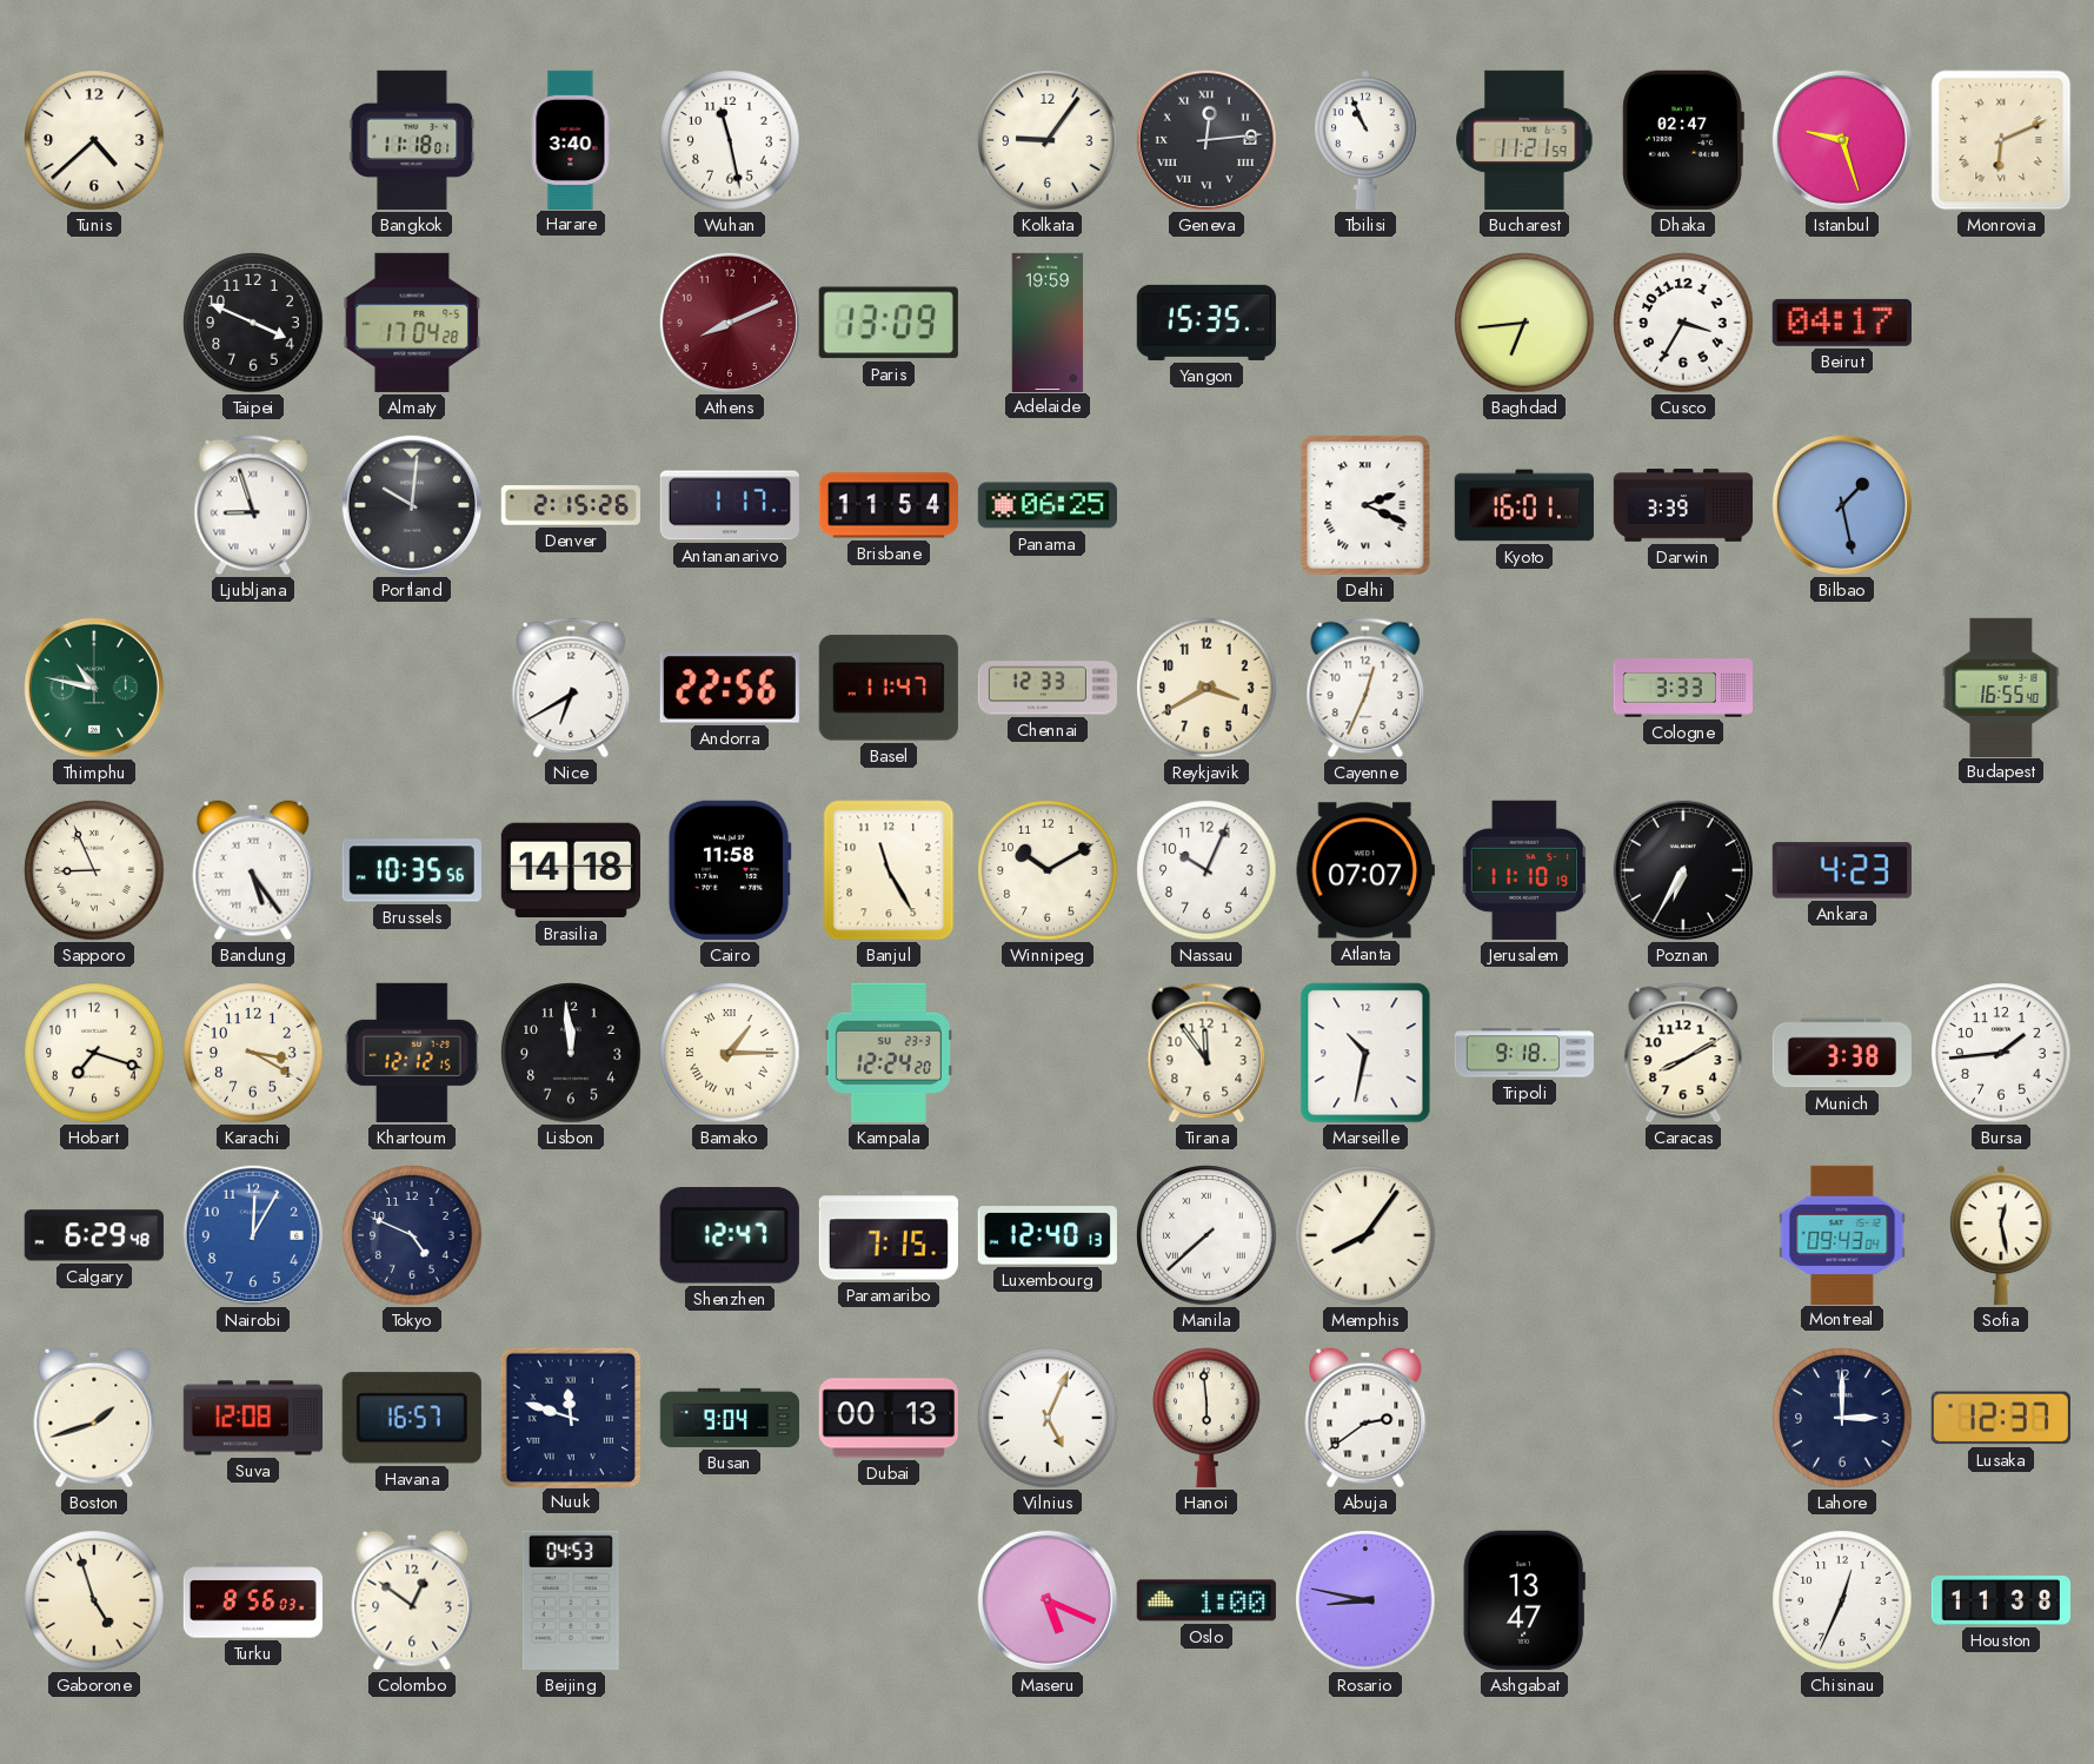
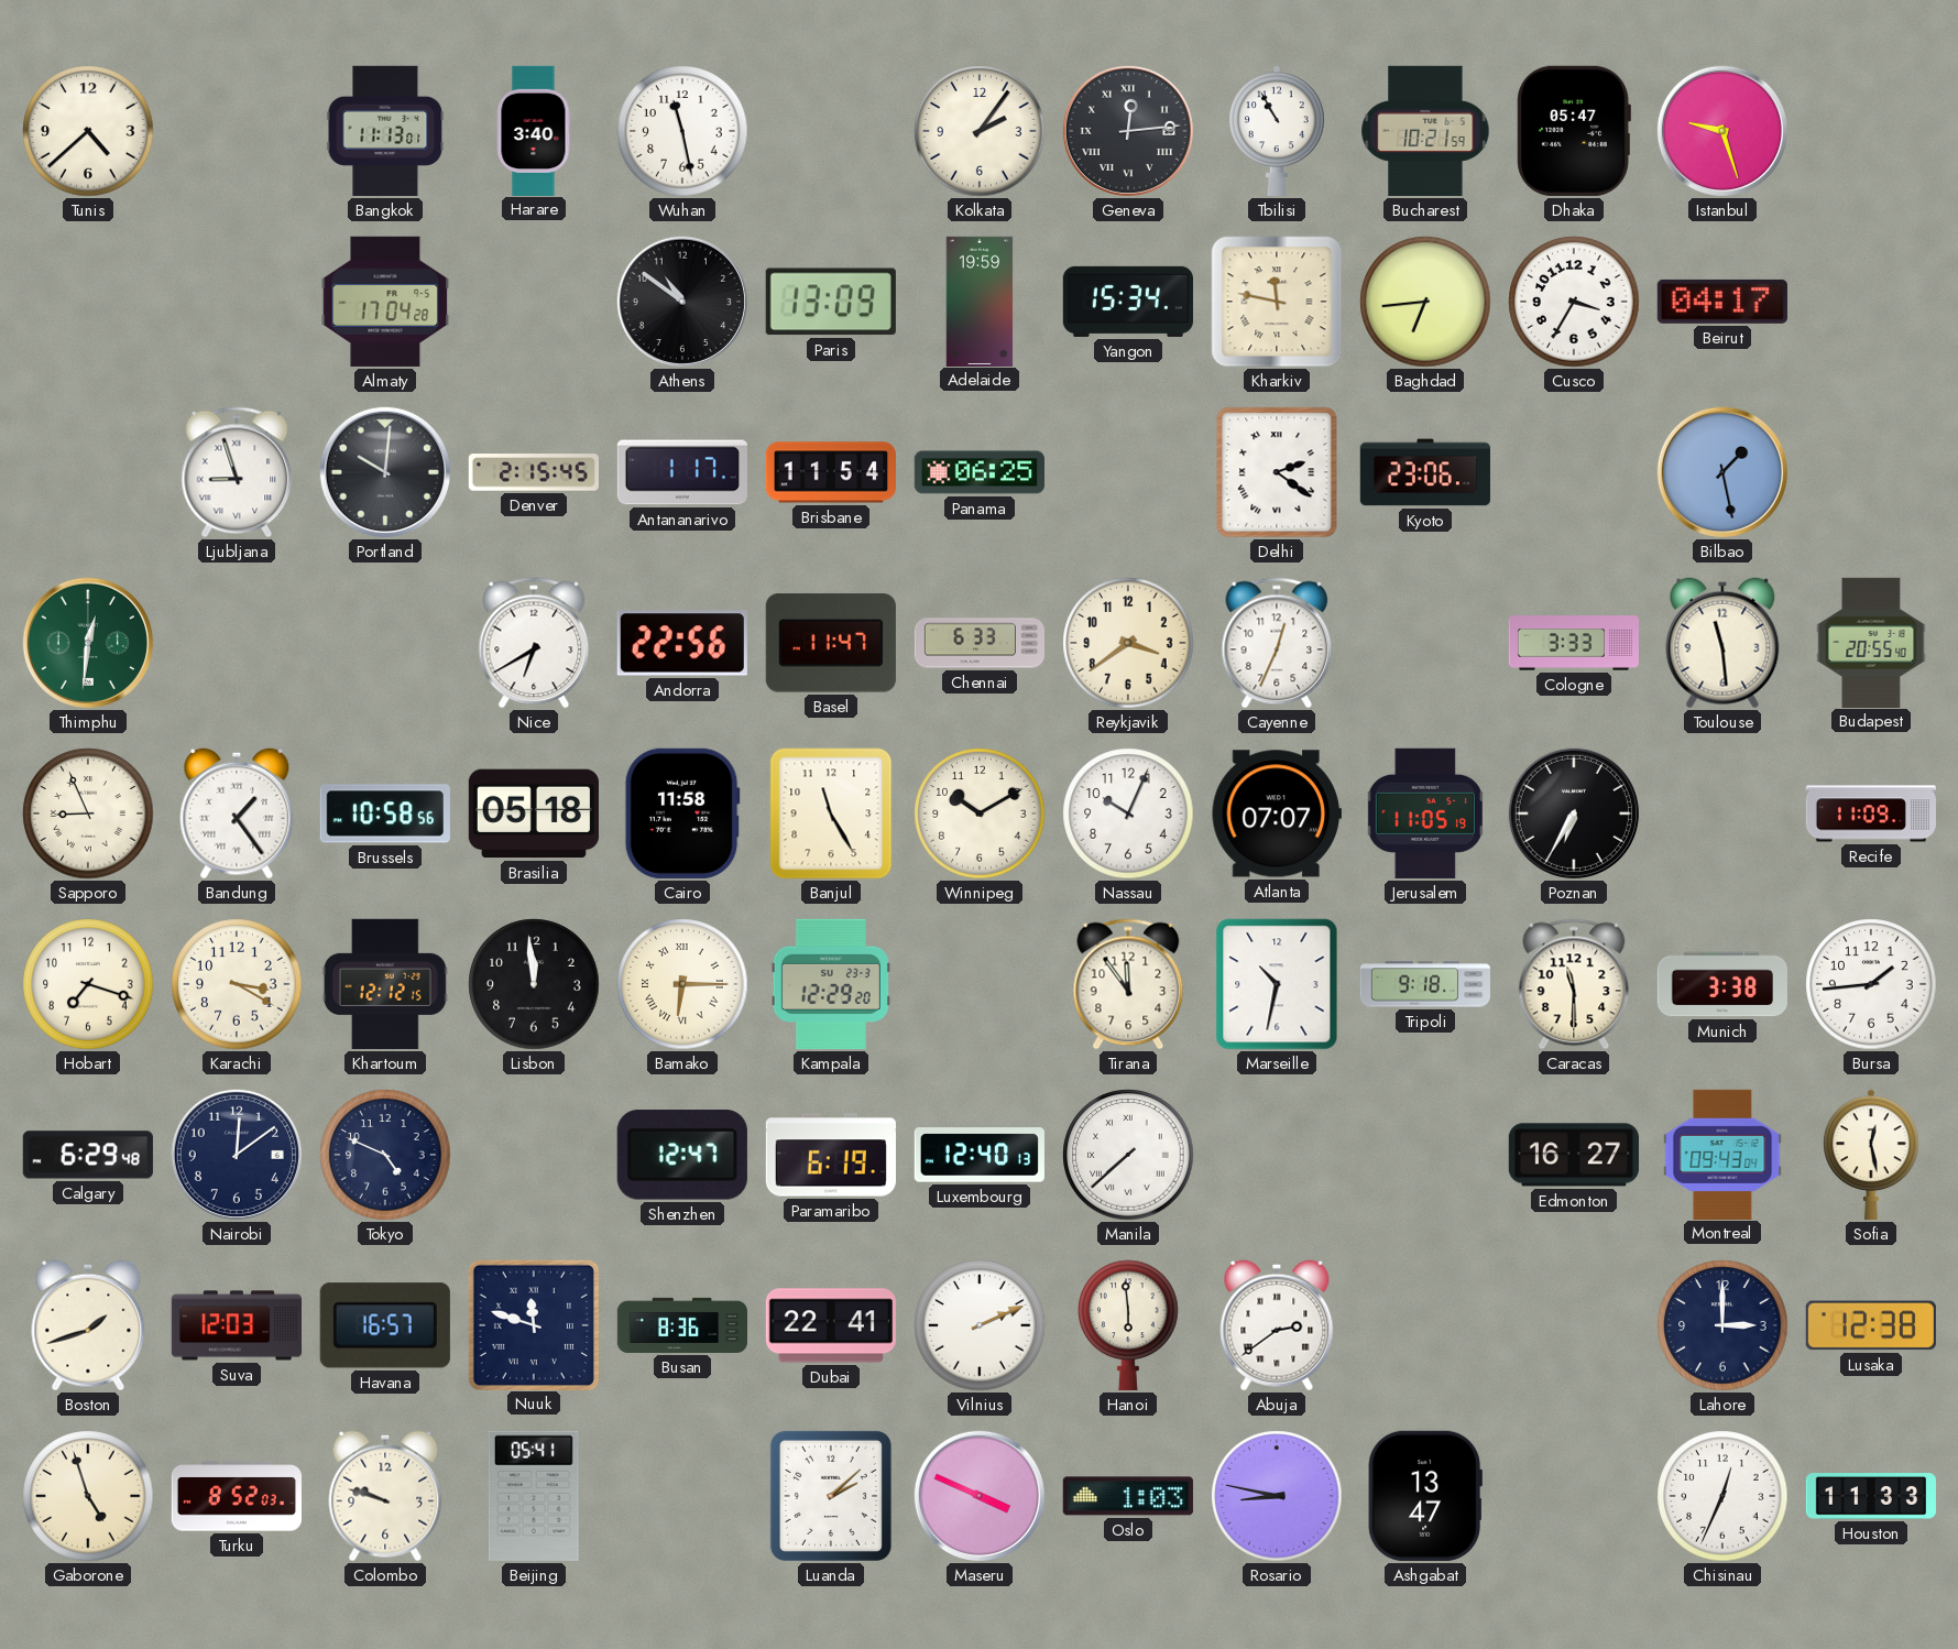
Bangkok: 11:18 -> 11:13 (385, 131)
Kolkata: 9:06 -> 2:06 (980, 131)
Tbilisi: 10:56 -> 10:55 (1277, 131)
Bucharest: 11:21 -> 10:21 (1425, 131)
Dhaka: 02:47 -> 05:47 (1574, 131)
Monrovia: 6:11 -> none (2001, 140)
Taipei: 3:49 -> none (253, 323)
Athens: 8:11 -> 10:51 (682, 302)
Athens dial: burgundy -> black (682, 302)
Yangon: 15:35 -> 15:34 (1128, 302)
Kharkiv: none -> 11:47 (1277, 302)
Denver: 2:15:26 -> 2:15:45 (534, 472)
Delhi: 2:19 -> 2:21 (1277, 472)
Kyoto: 16:01 -> 23:06 (1425, 472)
Darwin: 3:39 -> none (1683, 505)
Thimphu: 10:47 -> 12:31 (88, 643)
Chennai: 12:33 -> 6:33 (978, 643)
Reykjavik: 3:40 -> 3:39 (1128, 643)
Toulouse: none -> 11:29 (1722, 643)
Budapest: 16:55 -> 20:55 (1871, 642)
Bandung: 5:24 -> 1:24 (237, 813)
Brussels: 10:35 -> 10:58 (385, 813)
Brasilia: 14:18 -> 05:18 (534, 813)
Jerusalem: 11:10 -> 11:05 (1425, 813)
Ankara: 4:23 -> none (1842, 870)
Recife: none -> 11:09 (1870, 813)
Bamako: 1:15 -> 6:15 (682, 984)
Kampala: 12:24 -> 12:29 (831, 984)
Caracas: 8:10 -> 11:30 (1574, 984)
Nairobi: 12:05 -> 12:09 (237, 1155)
Nairobi dial: blue -> navy (237, 1155)
Paramaribo: 7:15 -> 6:19 (831, 1155)
Memphis: 8:06 -> none (1365, 1235)
Edmonton: none -> 16:27 (1574, 1155)
Suva: 12:08 -> 12:03 (236, 1325)
Busan: 9:04 -> 8:36 (681, 1325)
Dubai: 00:13 -> 22:41 (831, 1325)
Vilnius: 5:04 -> 2:11 (980, 1325)
Lusaka: 12:37 -> 12:38 (1871, 1325)
Turku: 8:56 -> 8:52 (237, 1496)
Colombo: 12:51 -> 9:48 (385, 1496)
Beijing: 04:53 -> 05:41 (534, 1496)
Luanda: none -> 2:08 (831, 1496)
Maseru: 5:19 -> 3:49 (980, 1496)
Oslo: 1:00 -> 1:03 (1128, 1496)
Houston: 11:38 -> 11:33 (1871, 1496)
